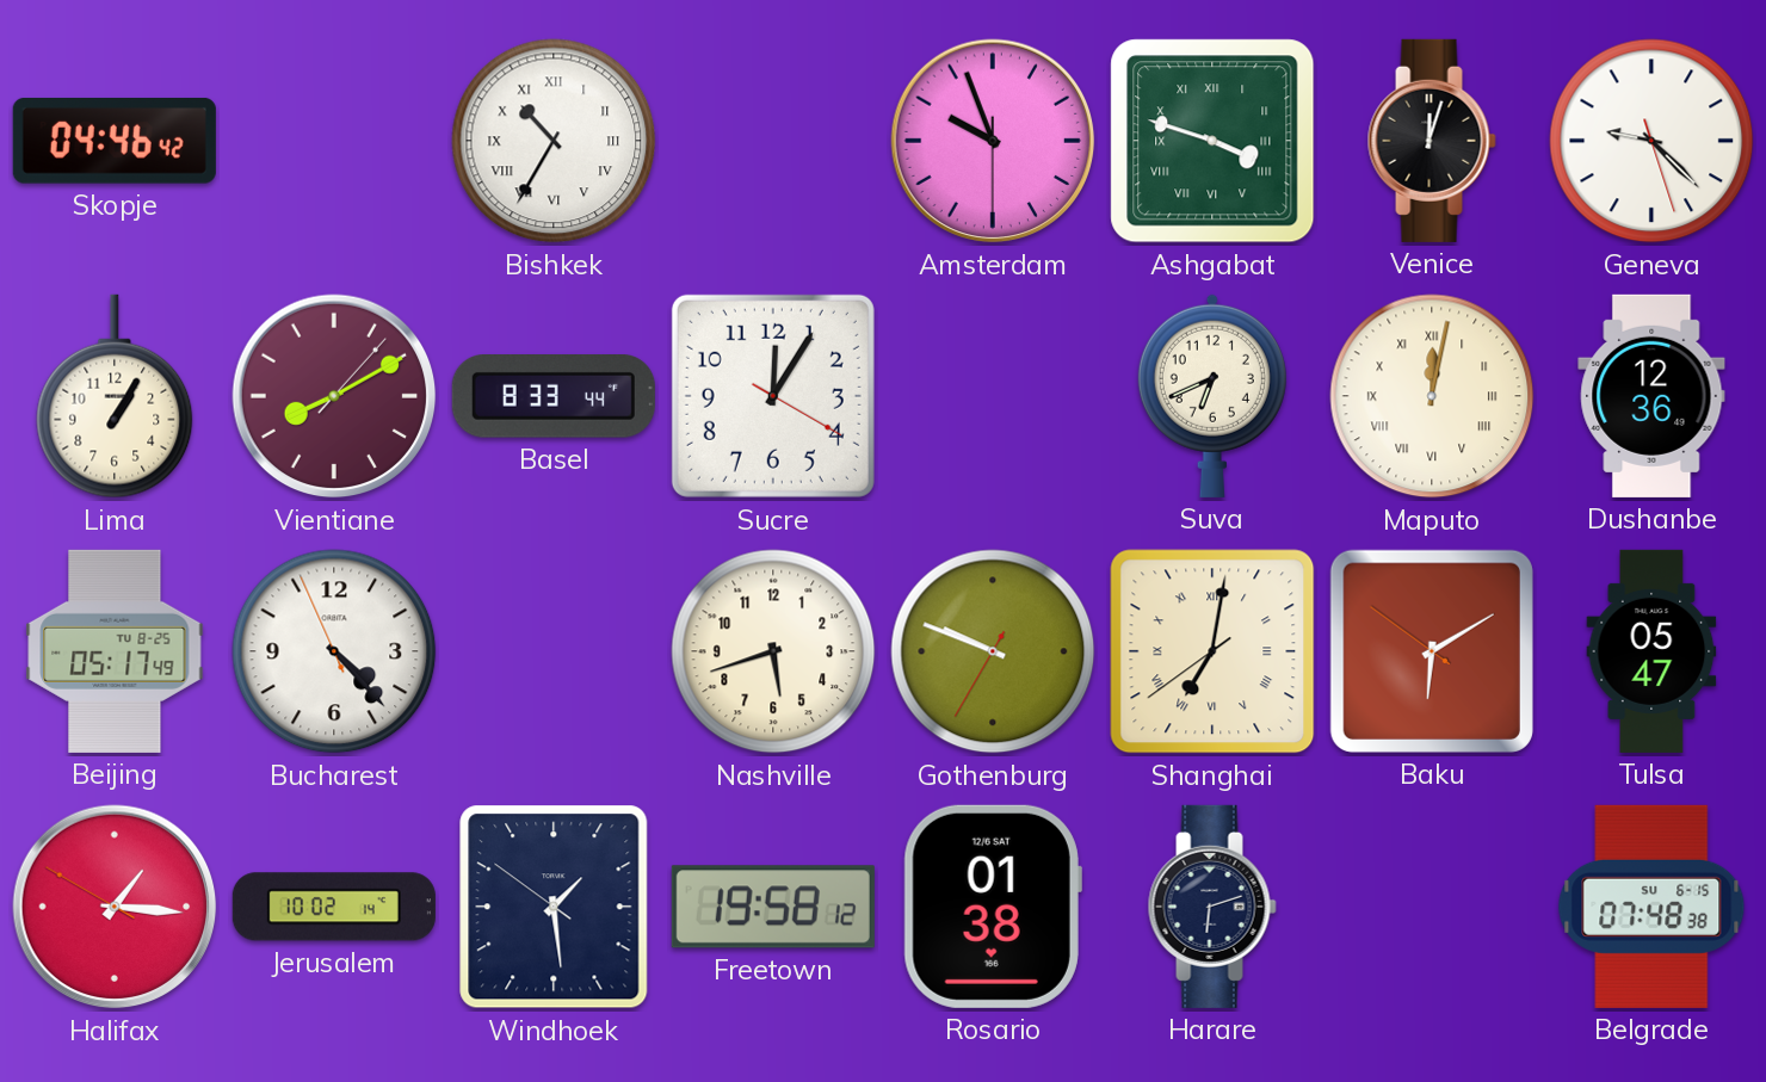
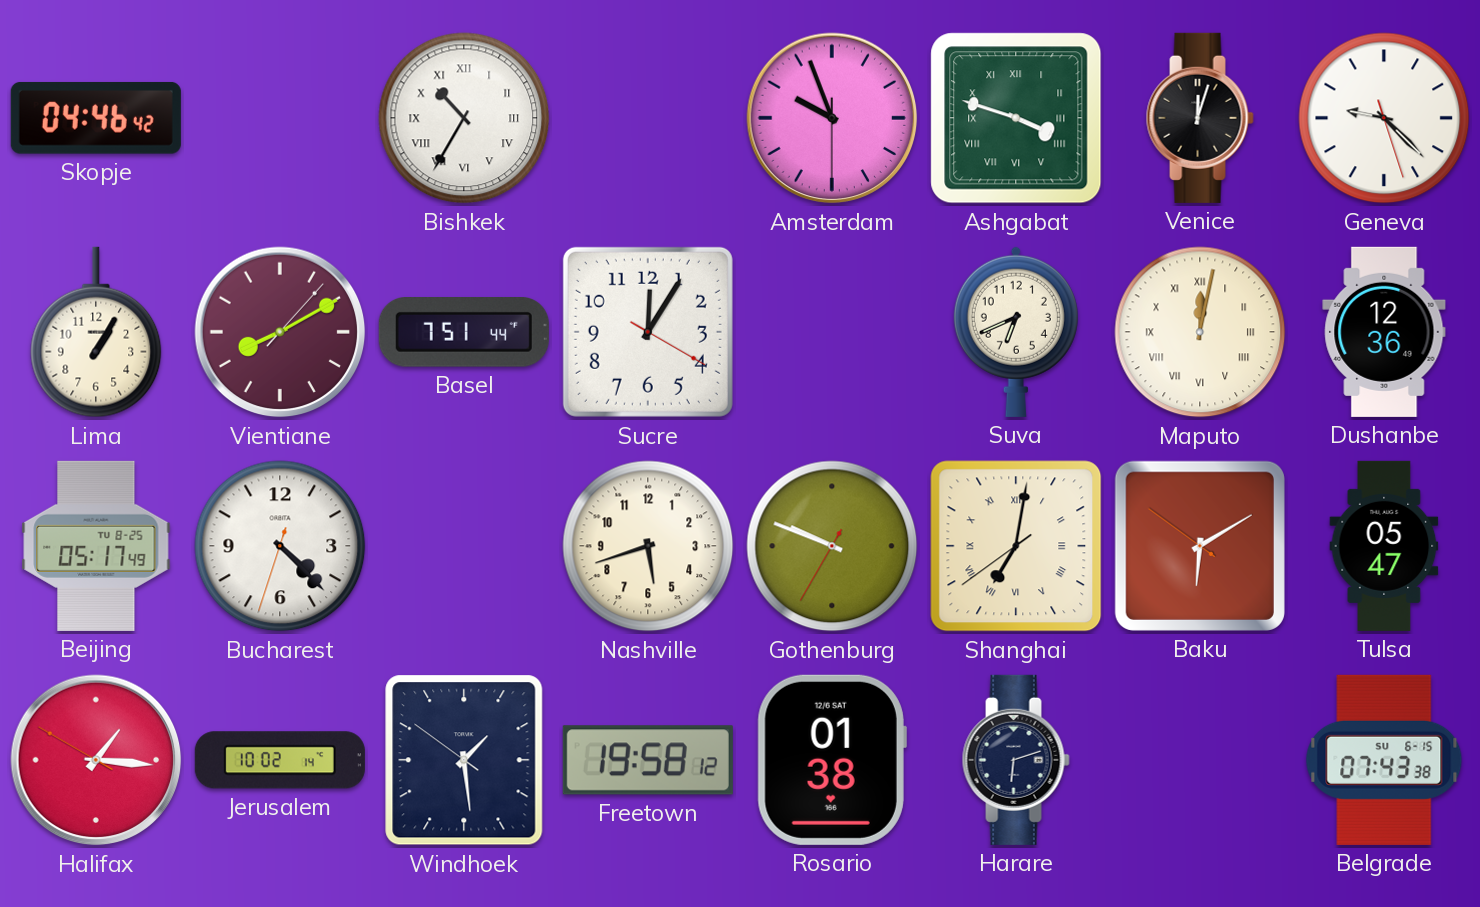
Basel: 8:33 -> 7:51 (464, 333)
Bucharest: 4:22:56 -> 4:22:33 (280, 546)
Belgrade: 07:48 -> 07:43 (1384, 760)
